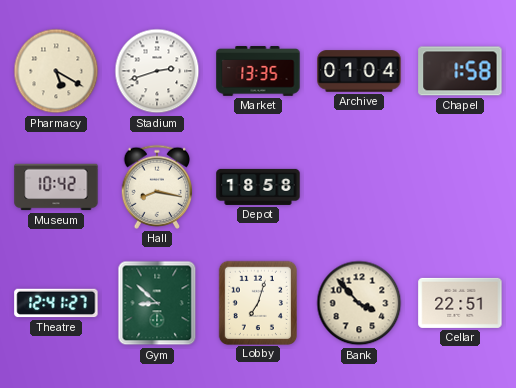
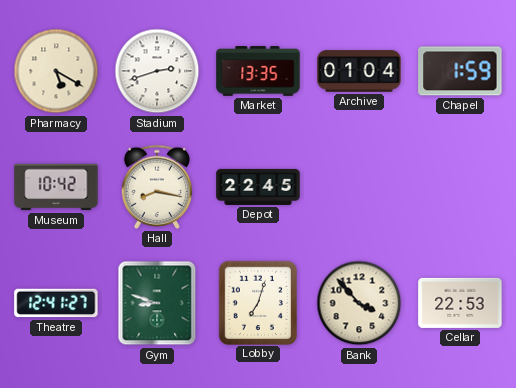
Chapel: 1:58 -> 1:59 (460, 71)
Depot: 18:58 -> 22:45 (258, 187)
Gym: 8:52 -> 8:48 (157, 303)
Cellar: 22:51 -> 22:53 (460, 303)
